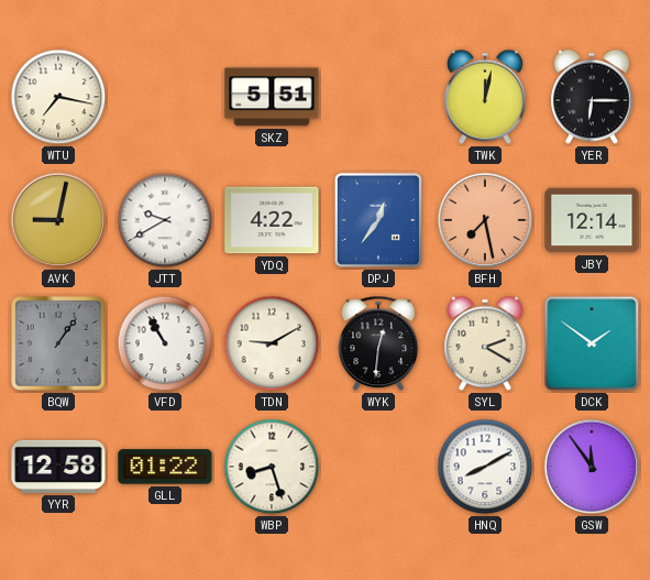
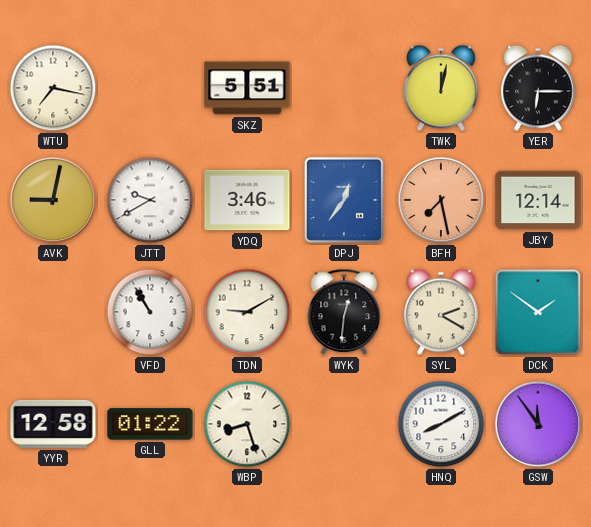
YDQ: 4:22 -> 3:46 (247, 200)
BQW: 1:06 -> none (58, 343)
